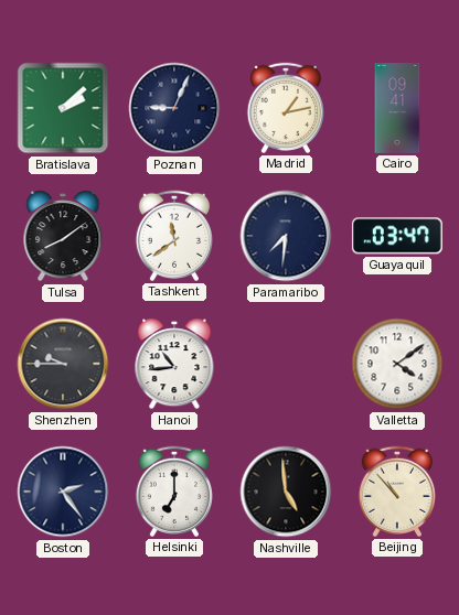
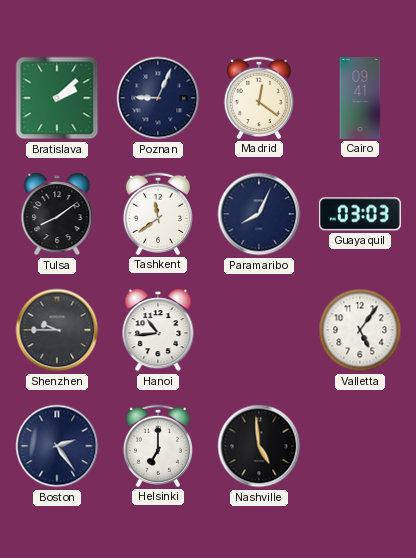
Madrid: 1:13 -> 12:21 (258, 98)
Paramaribo: 7:31 -> 8:04 (259, 214)
Guayaquil: 03:47 -> 03:03 (360, 214)
Valletta: 4:09 -> 5:06 (360, 330)
Beijing: 10:53 -> none (396, 492)
